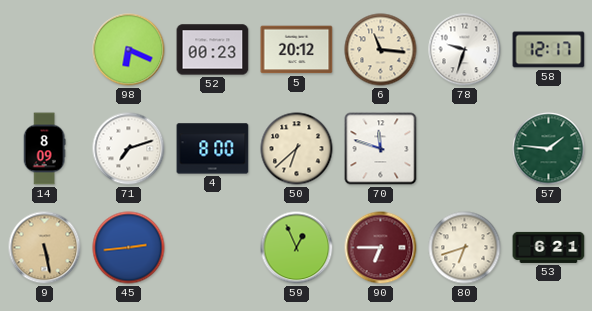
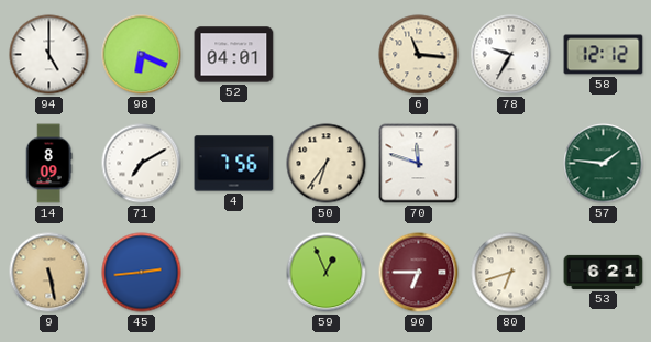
94: none -> 5:00 (49, 55)
52: 00:23 -> 04:01 (234, 55)
5: 20:12 -> none (297, 50)
78: 9:33 -> 9:35 (511, 55)
58: 12:17 -> 12:12 (604, 55)
71: 7:12 -> 7:10 (142, 164)
4: 8:00 -> 7:56 (234, 164)
50: 6:38 -> 6:36 (327, 164)
